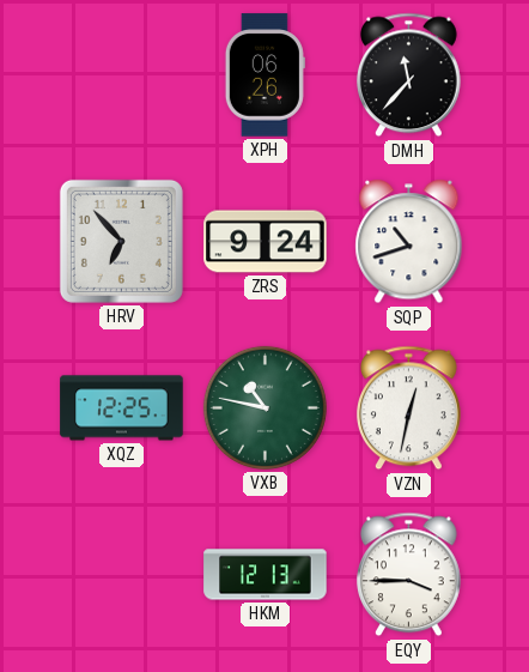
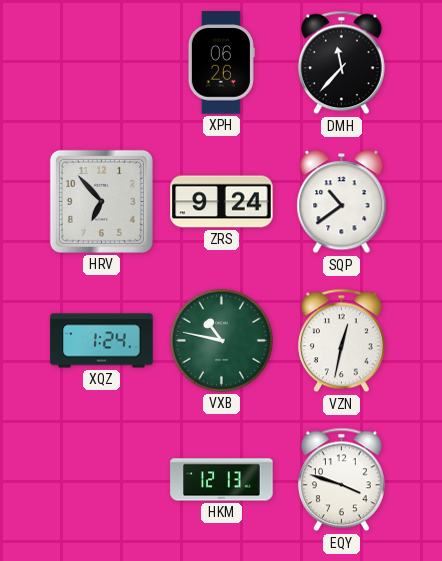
SQP: 10:42 -> 10:39 (342, 202)
XQZ: 12:25 -> 1:24 (102, 341)
EQY: 3:45 -> 3:48 (341, 480)
